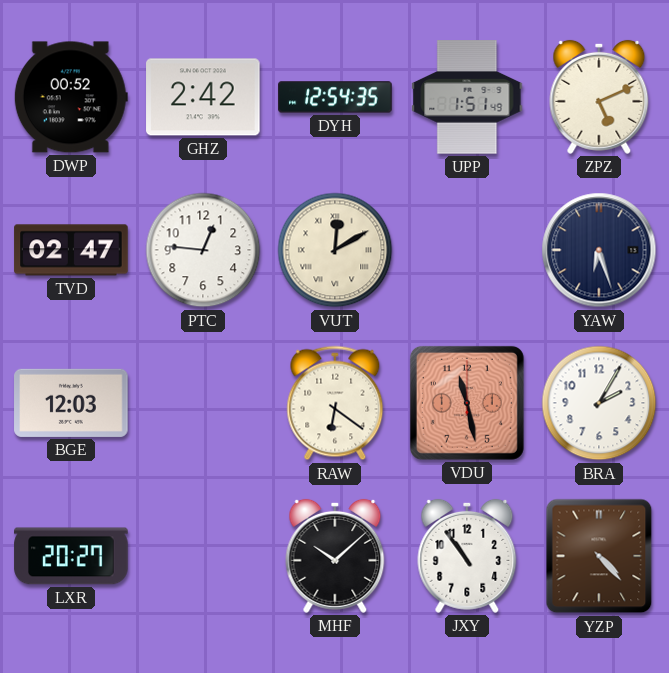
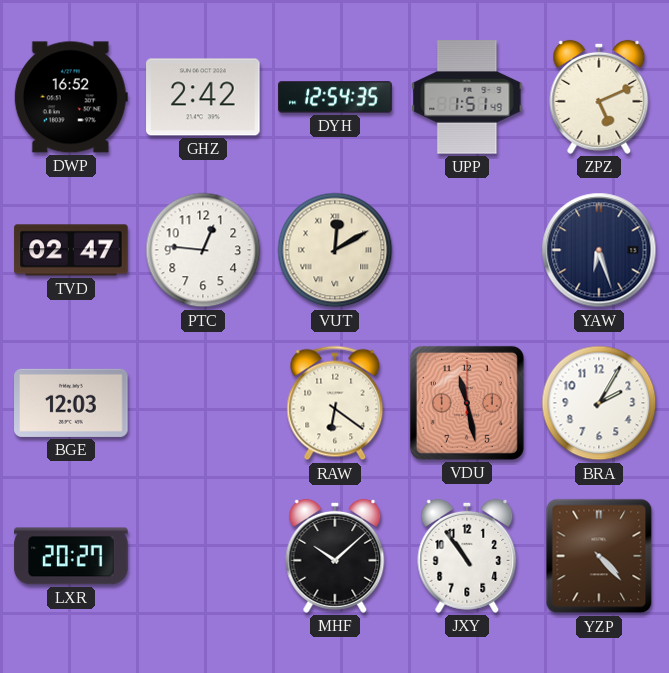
DWP: 00:52 -> 16:52 (71, 97)
